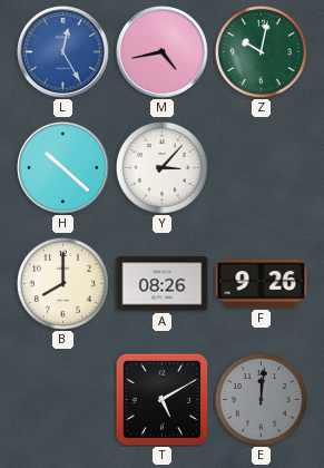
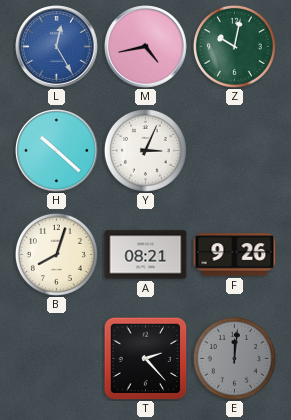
Y: 3:07 -> 3:04 (145, 150)
B: 8:00 -> 8:03 (56, 254)
A: 08:26 -> 08:21 (146, 255)
T: 5:10 -> 2:23 (145, 358)
